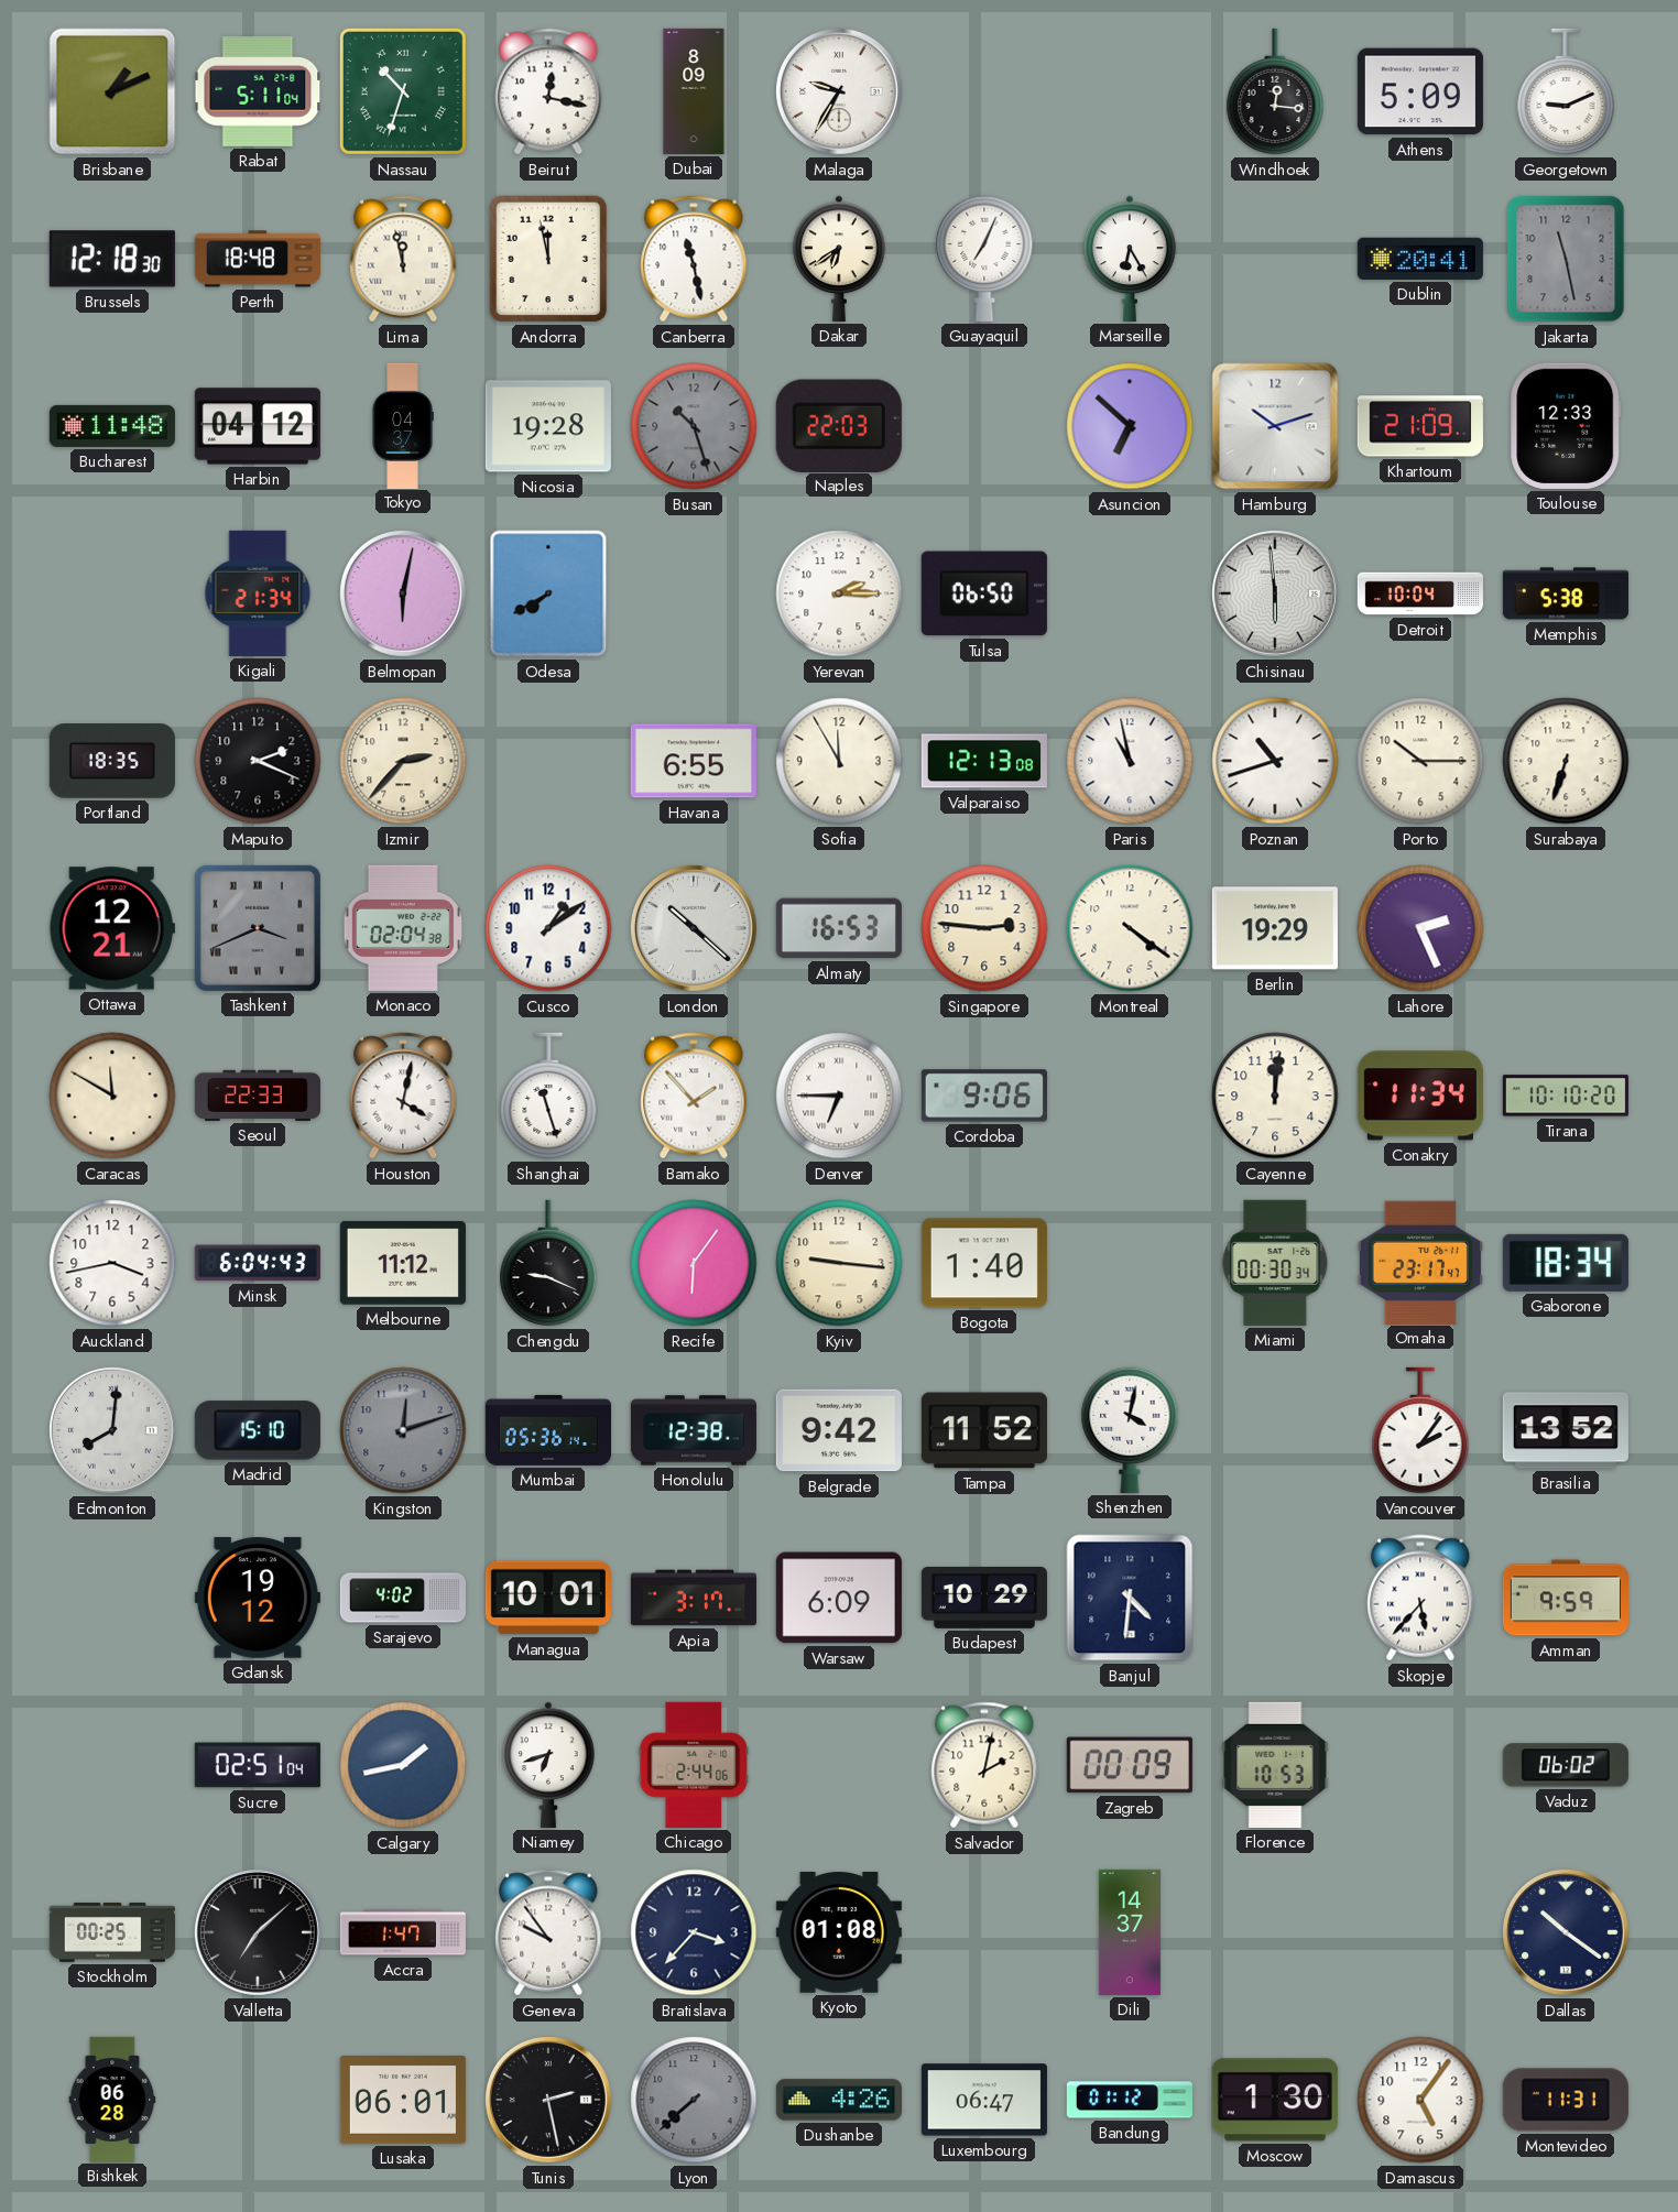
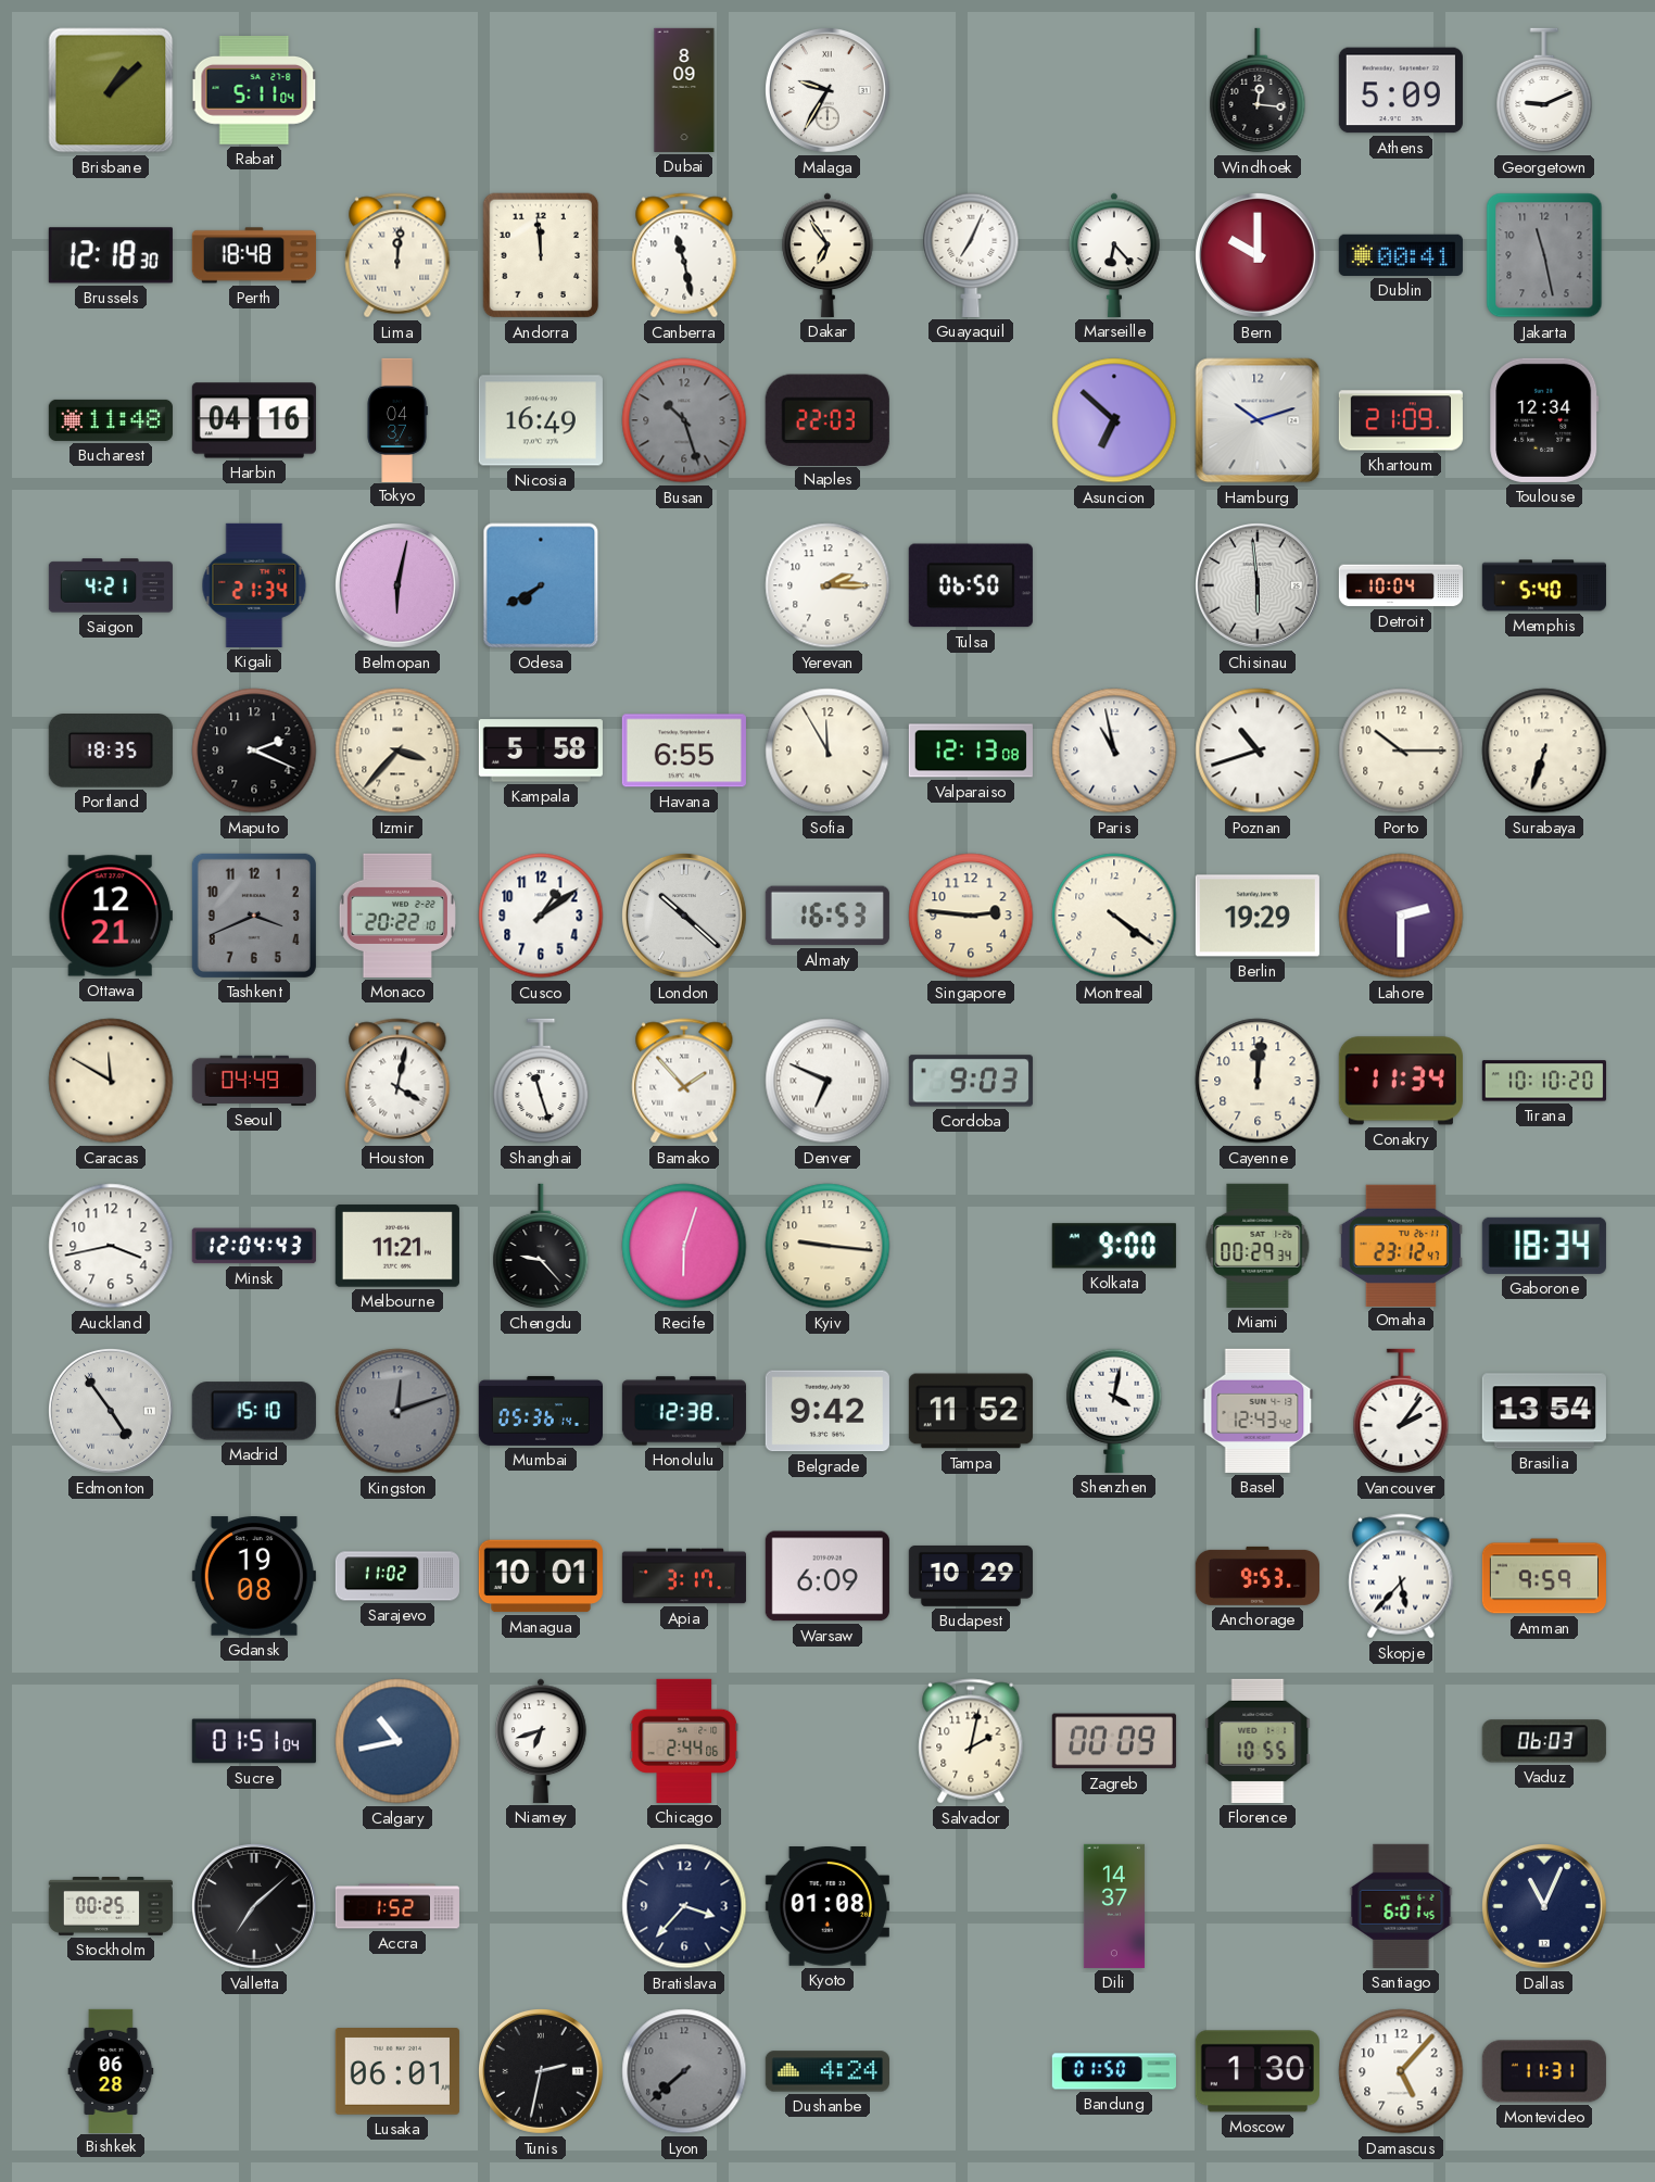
Brisbane: 1:11 -> 1:08 (111, 90)
Nassau: 10:33 -> none (403, 91)
Beirut: 12:17 -> none (548, 91)
Lima: 11:58 -> 12:01 (397, 255)
Andorra: 11:58 -> 11:59 (541, 255)
Dakar: 6:39 -> 6:54 (827, 255)
Marseille: 6:25 -> 6:23 (1114, 255)
Bern: none -> 10:00 (1258, 255)
Dublin: 20:41 -> 00:41 (1401, 255)
Harbin: 04:12 -> 04:16 (254, 420)
Nicosia: 19:28 -> 16:49 (541, 420)
Toulouse: 12:33 -> 12:34 (1544, 420)
Saigon: none -> 4:21 (111, 585)
Memphis: 5:38 -> 5:40 (1544, 585)
Izmir: 2:37 -> 3:37 (397, 751)
Kampala: none -> 5:58 (541, 751)
Tashkent numerals: Roman -> Arabic (254, 916)
Monaco: 02:04 -> 20:22 (397, 916)
Lahore: 2:26 -> 2:30 (1401, 916)
Seoul: 22:33 -> 04:49 (254, 1081)
Denver: 6:45 -> 6:49 (827, 1081)
Cordoba: 9:06 -> 9:03 (971, 1081)
Minsk: 6:04 -> 12:04 (254, 1246)
Melbourne: 11:12 -> 11:21 (397, 1246)
Chengdu: 9:19 -> 9:23 (541, 1246)
Recife: 6:06 -> 6:03 (684, 1246)
Bogota: 1:40 -> none (984, 1263)
Kolkata: none -> 9:00 (1114, 1246)
Miami: 00:30 -> 00:29 (1258, 1246)
Omaha: 23:17 -> 23:12 (1401, 1245)
Edmonton: 8:01 -> 4:54 (111, 1411)
Basel: none -> 12:43 (1258, 1411)
Brasilia: 13:52 -> 13:54 (1544, 1411)
Gdansk: 19:12 -> 19:08 (254, 1576)
Sarajevo: 4:02 -> 11:02 (396, 1576)
Banjul: 4:31 -> none (1130, 1598)
Anchorage: none -> 9:53 (1258, 1576)
Sucre: 02:51 -> 01:51 (254, 1741)
Calgary: 1:43 -> 10:43 (397, 1741)
Florence: 10:53 -> 10:55 (1258, 1741)
Vaduz: 06:02 -> 06:03 (1544, 1741)
Accra: 1:47 -> 1:52 (397, 1906)
Geneva: 9:54 -> none (548, 1932)
Santiago: none -> 6:01 (1401, 1906)
Dallas: 10:21 -> 11:04 (1544, 1906)
Tunis: 2:28 -> 2:32 (541, 2071)
Dushanbe: 4:26 -> 4:24 (827, 2071)
Luxembourg: 06:47 -> none (984, 2100)
Bandung: 01:12 -> 01:50 (1114, 2071)
Damascus: 5:06 -> 5:07 (1401, 2071)
